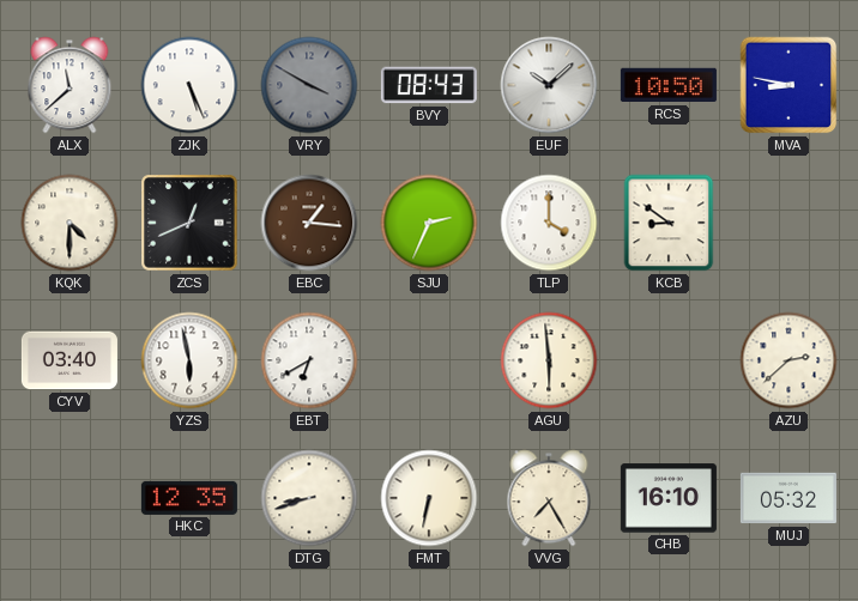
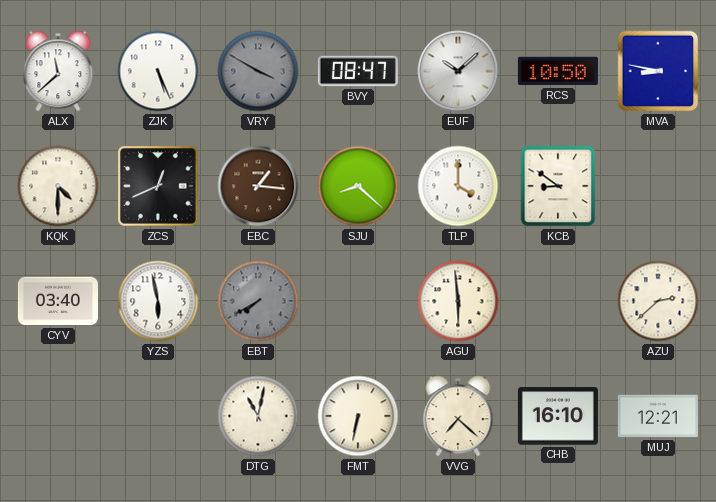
BVY: 08:43 -> 08:47 (358, 71)
SJU: 2:34 -> 8:22 (358, 186)
EBT: 6:40 -> 7:40 (258, 301)
EBT dial: white -> grey (258, 301)
HKC: 12:35 -> none (189, 498)
DTG: 8:42 -> 11:02 (258, 416)
VVG: 7:25 -> 7:22 (458, 416)
MUJ: 05:32 -> 12:21 (658, 416)
